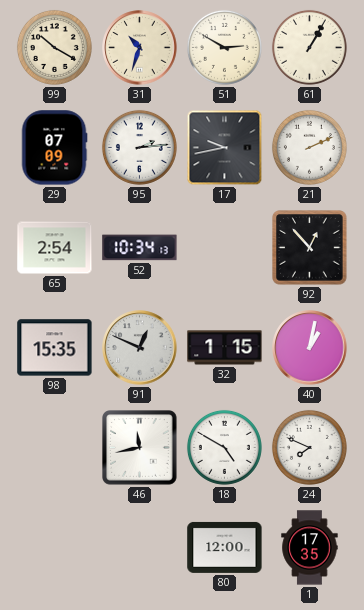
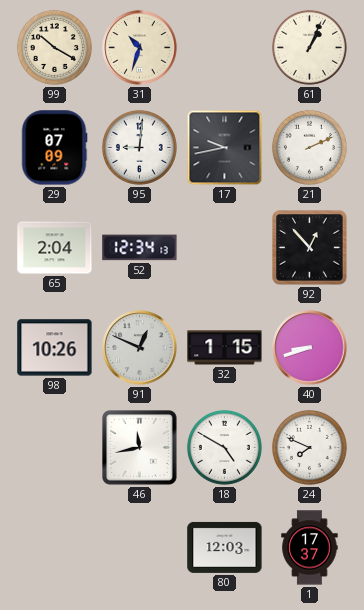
51: 2:50 -> none (224, 47)
61: 1:05 -> 1:04 (309, 47)
95: 2:14 -> 9:01 (139, 147)
65: 2:54 -> 2:04 (55, 248)
52: 10:34 -> 12:34 (140, 248)
98: 15:35 -> 10:26 (55, 348)
40: 1:02 -> 8:42 (310, 348)
80: 12:00 -> 12:03 (225, 547)
1: 17:35 -> 17:37 (310, 548)
